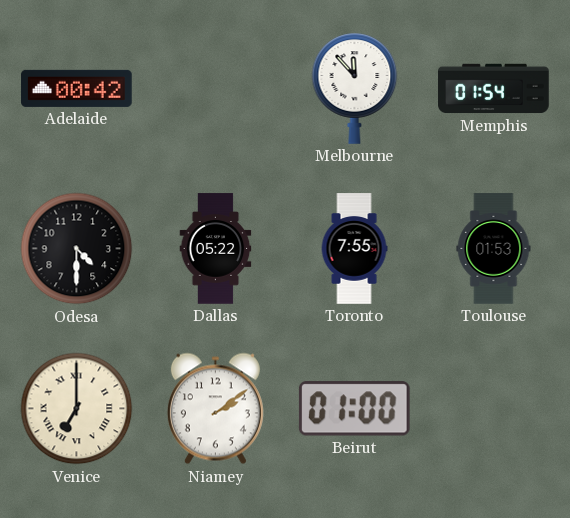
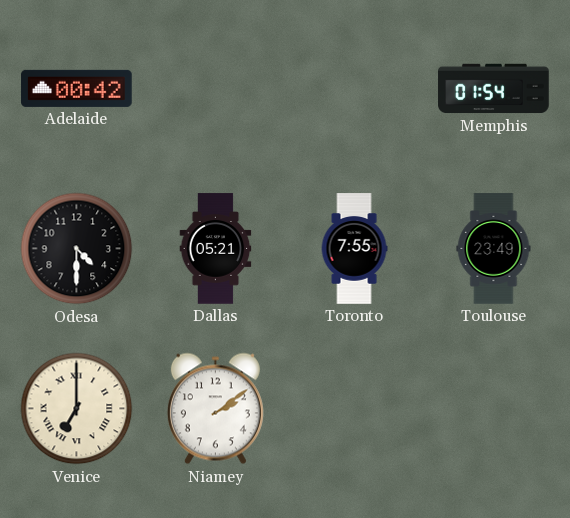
Melbourne: 11:53 -> none (355, 88)
Dallas: 05:22 -> 05:21 (216, 249)
Toulouse: 01:53 -> 23:49 (494, 249)
Beirut: 01:00 -> none (354, 409)
